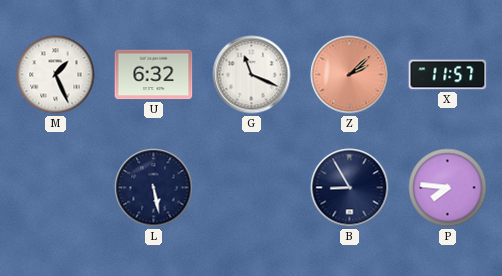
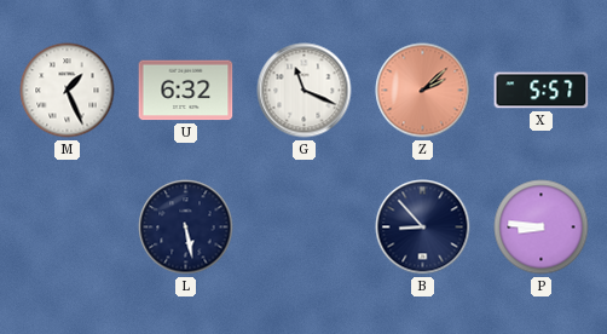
X: 11:57 -> 5:57 (542, 91)
B: 8:55 -> 8:53 (423, 228)
P: 7:46 -> 8:46 (542, 228)
